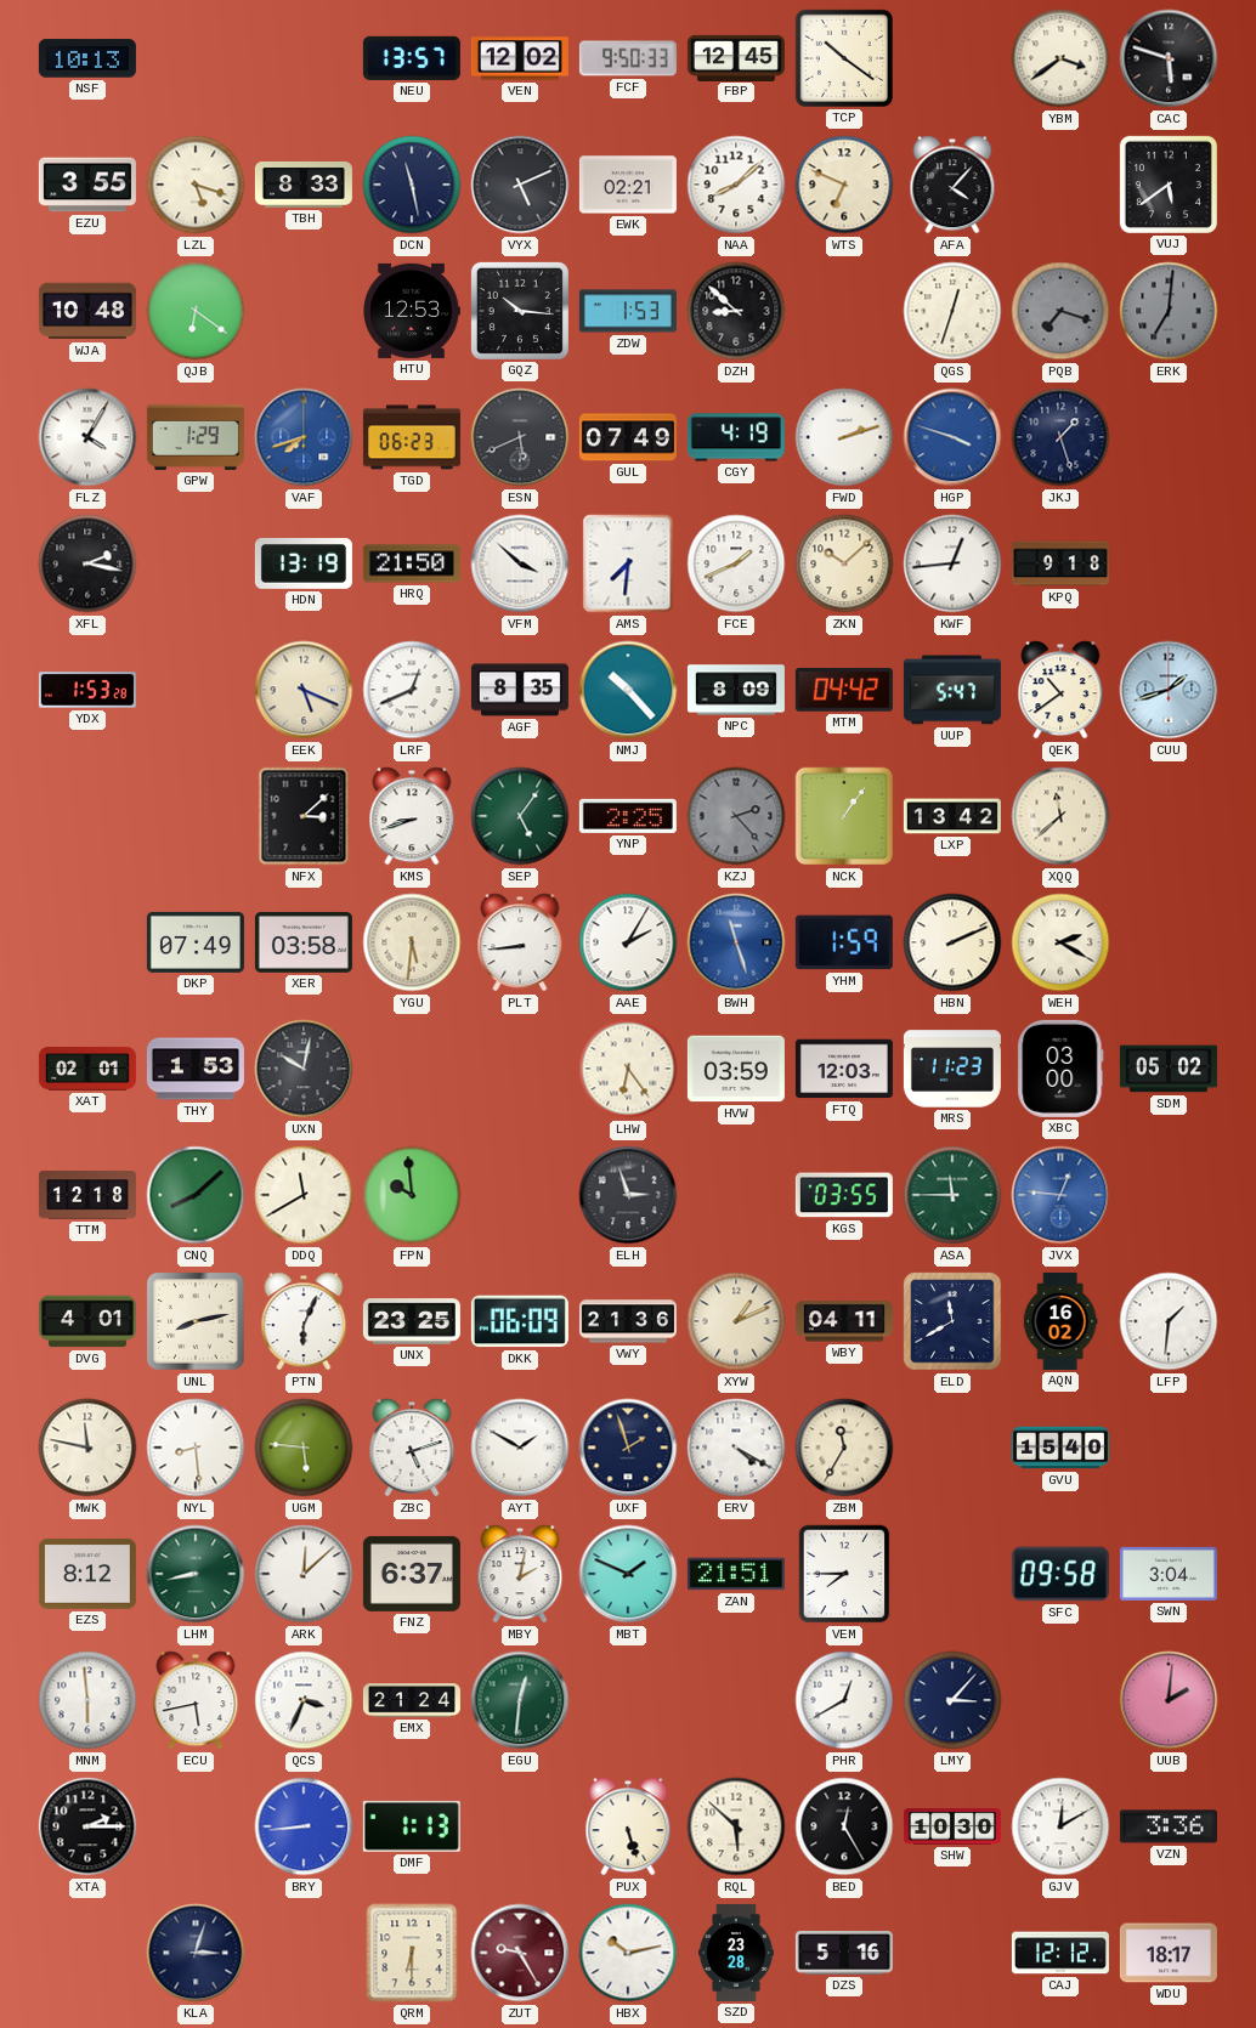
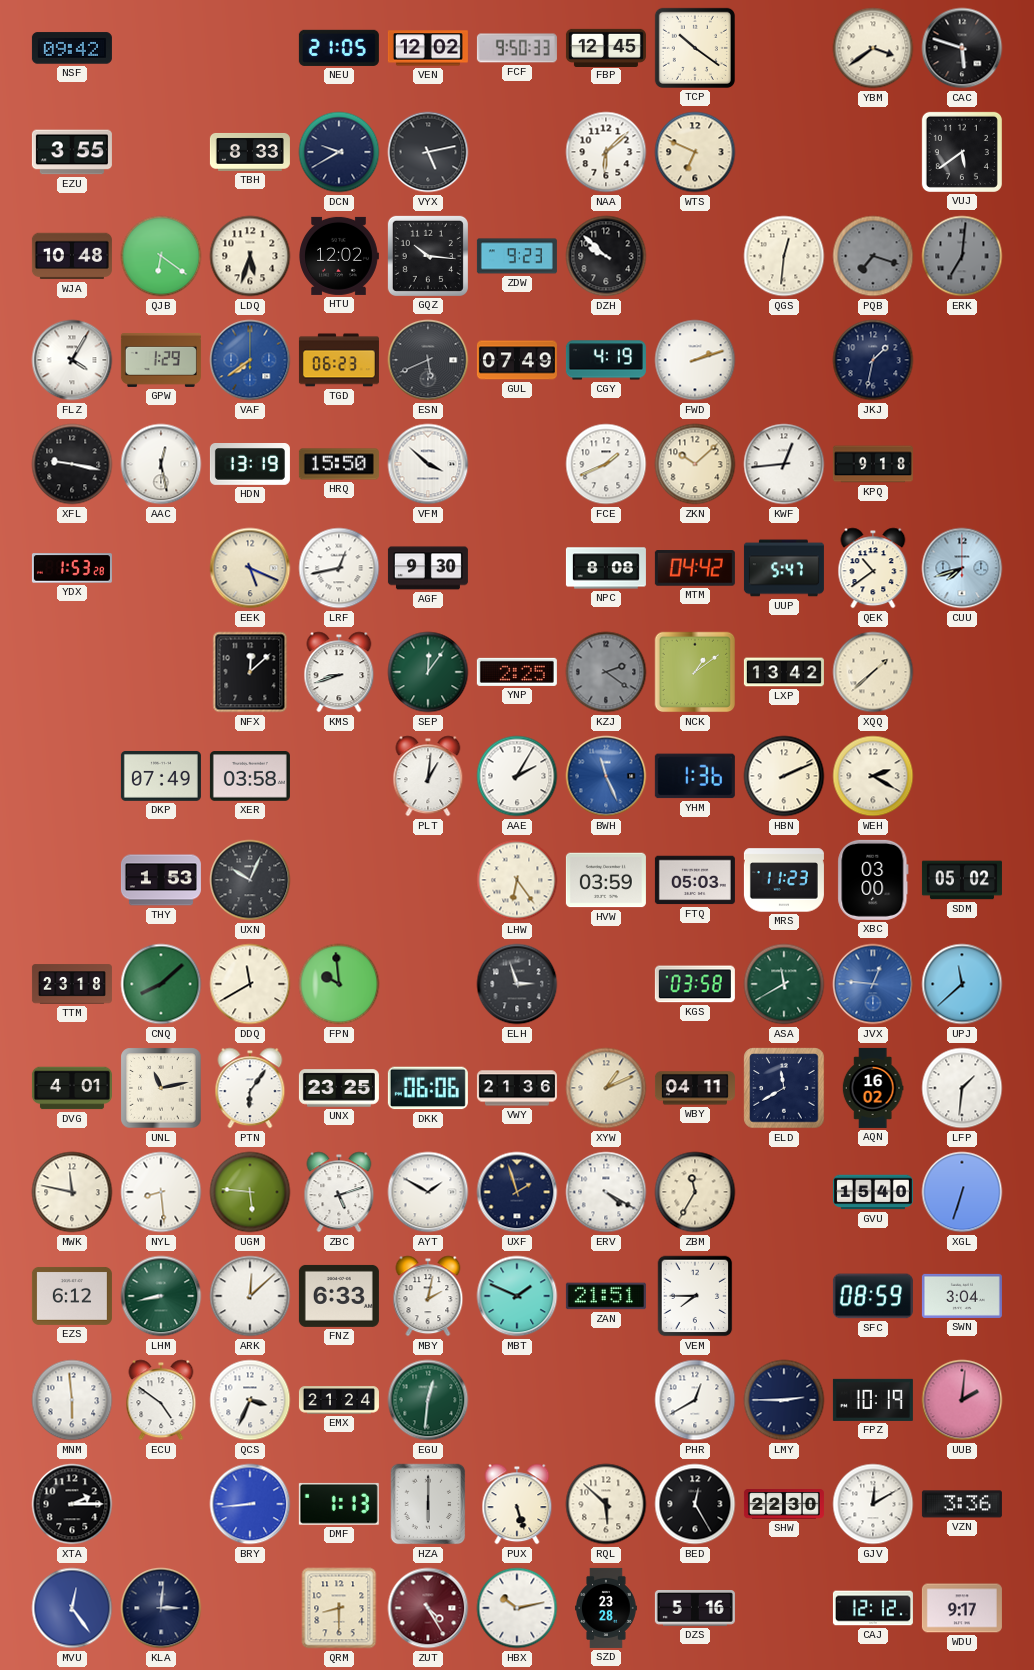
NSF: 10:13 -> 09:42 (72, 48)
NEU: 13:57 -> 21:05 (339, 48)
LZL: 5:18 -> none (196, 185)
DCN: 11:28 -> 9:40 (339, 152)
VYX: 5:11 -> 5:13 (428, 152)
EWK: 02:21 -> none (628, 185)
NAA: 8:08 -> 6:08 (606, 152)
AFA: 4:07 -> none (952, 185)
LDQ: none -> 5:33 (250, 256)
HTU: 12:53 -> 12:02 (339, 256)
ZDW: 1:53 -> 9:23 (517, 256)
DZH: 8:52 -> 9:52 (606, 256)
QGS: 12:33 -> 12:31 (784, 256)
VAF: 7:42 -> 7:39 (250, 360)
HGP: 3:48 -> none (952, 437)
JKJ: 1:27 -> 1:32 (873, 360)
XFL: 2:17 -> 9:17 (72, 464)
AAC: none -> 12:28 (161, 464)
HRQ: 21:50 -> 15:50 (339, 464)
AMS: 7:31 -> none (628, 563)
LRF: 12:41 -> 12:43 (339, 568)
AGF: 8:35 -> 9:30 (428, 568)
NMJ: 10:23 -> none (628, 690)
NPC: 8:09 -> 8:08 (606, 568)
CUU: 1:42 -> 7:42 (962, 568)
NFX: 3:08 -> 12:08 (250, 672)
SEP: 5:06 -> 12:06 (428, 672)
KZJ: 2:23 -> 2:21 (606, 672)
NCK: 1:06 -> 1:09 (695, 672)
XQQ: 11:38 -> 1:38 (873, 672)
YGU: 5:31 -> none (412, 942)
PLT: 8:44 -> 1:01 (428, 776)
BWH: 11:27 -> 11:26 (606, 776)
YHM: 1:59 -> 1:36 (695, 776)
XAT: 02:01 -> none (87, 1069)
UXN: 10:02 -> 10:04 (250, 880)
FTQ: 12:03 -> 05:03 (695, 880)
TTM: 12:18 -> 23:18 (72, 984)
KGS: 03:55 -> 03:58 (695, 984)
ASA: 11:45 -> 11:40 (784, 984)
UPJ: none -> 11:38 (962, 984)
UNL: 8:13 -> 11:13 (161, 1088)
PTN: 6:04 -> 6:06 (250, 1088)
DKK: 06:09 -> 06:06 (428, 1088)
XGL: none -> 6:33 (962, 1192)
EZS: 8:12 -> 6:12 (72, 1296)
FNZ: 6:37 -> 6:33 (339, 1296)
SFC: 09:58 -> 08:59 (873, 1296)
ECU: 5:43 -> 4:51 (161, 1400)
LMY: 3:07 -> 2:45 (784, 1400)
FPZ: none -> 10:19 (873, 1400)
HZA: none -> 6:00 (428, 1504)
SHW: 10:30 -> 22:30 (784, 1504)
MVU: none -> 12:24 (72, 1608)
KLA: 3:03 -> 3:01 (161, 1608)
QRM: 6:30 -> 8:30 (339, 1608)
ZUT: 9:25 -> 4:25 (428, 1608)
WDU: 18:17 -> 9:17 (962, 1608)
